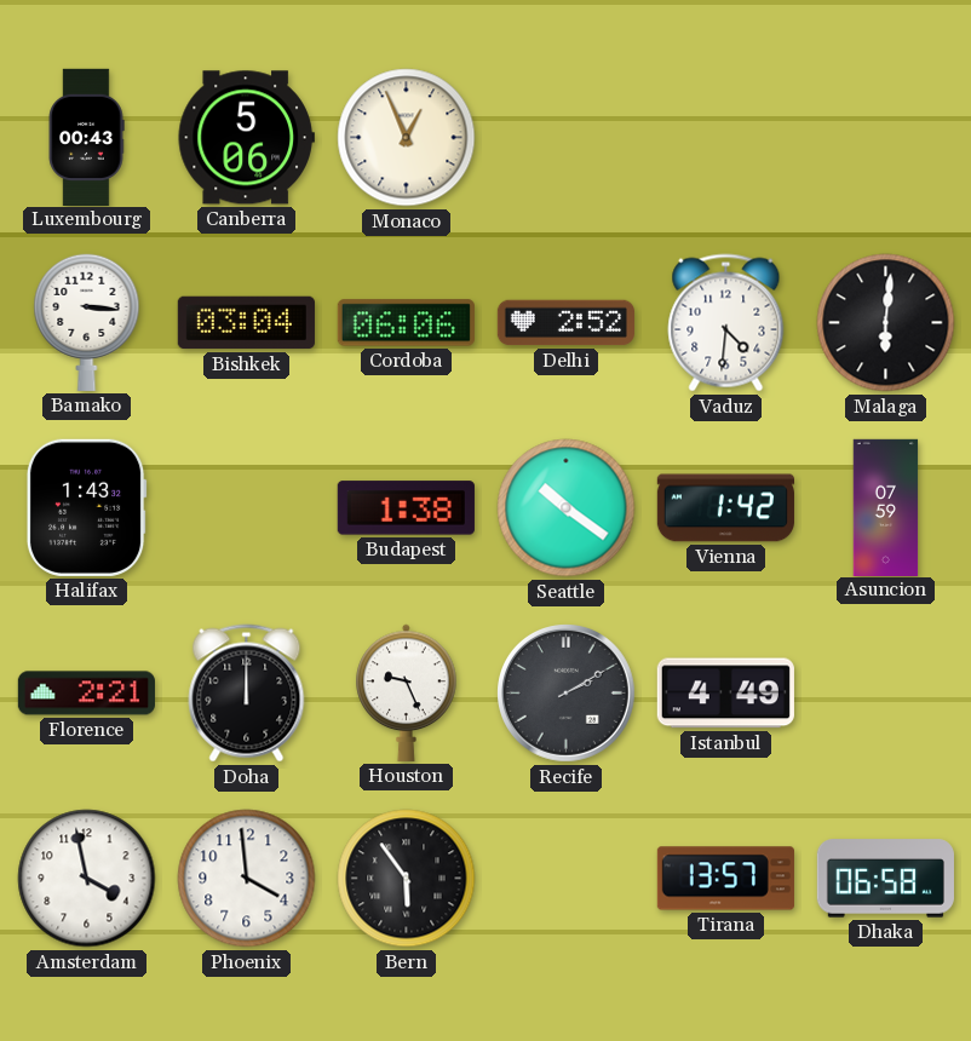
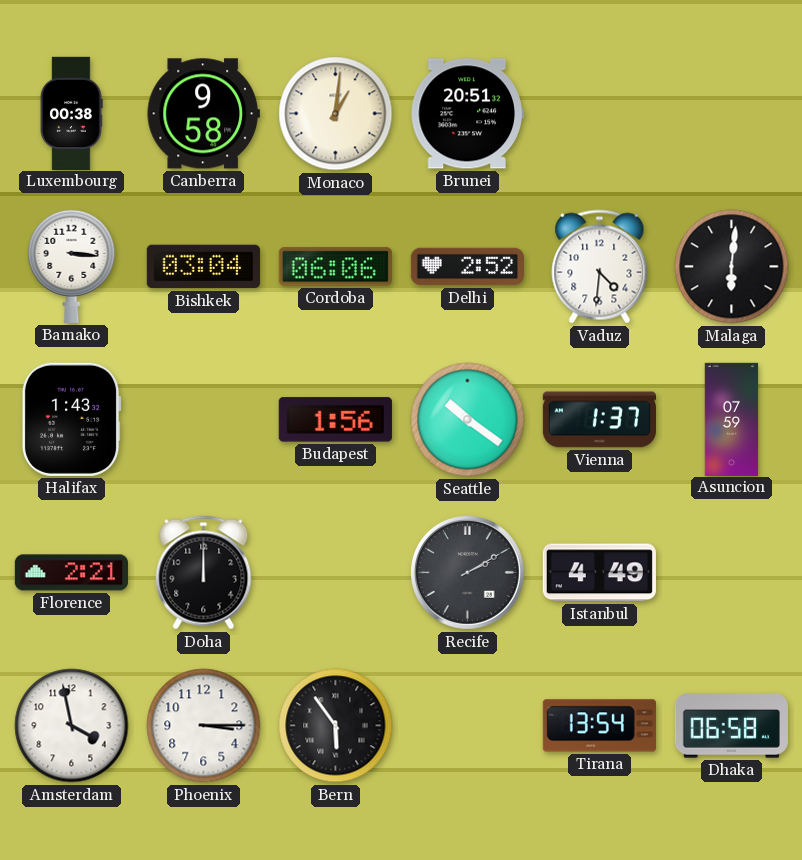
Luxembourg: 00:43 -> 00:38 (71, 113)
Canberra: 5:06 -> 9:58 (203, 114)
Monaco: 12:56 -> 1:01 (336, 114)
Brunei: none -> 20:51 (467, 114)
Budapest: 1:38 -> 1:56 (335, 420)
Vienna: 1:42 -> 1:37 (599, 420)
Houston: 9:26 -> none (407, 692)
Phoenix: 3:59 -> 3:15 (204, 726)
Tirana: 13:57 -> 13:54 (599, 726)
